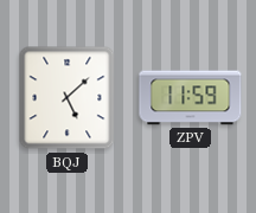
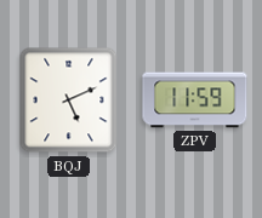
BQJ: 5:08 -> 5:11 (69, 101)
